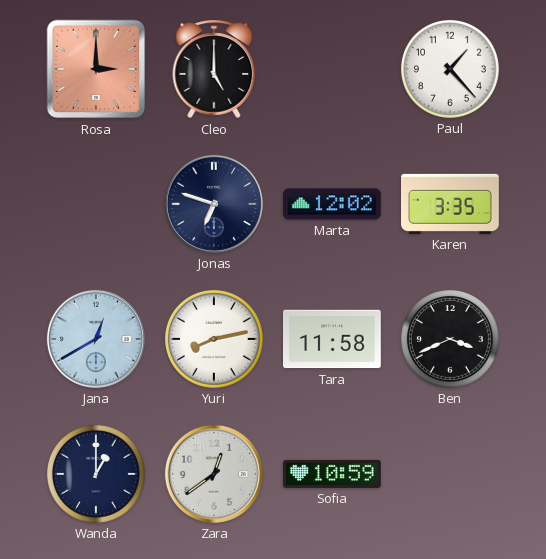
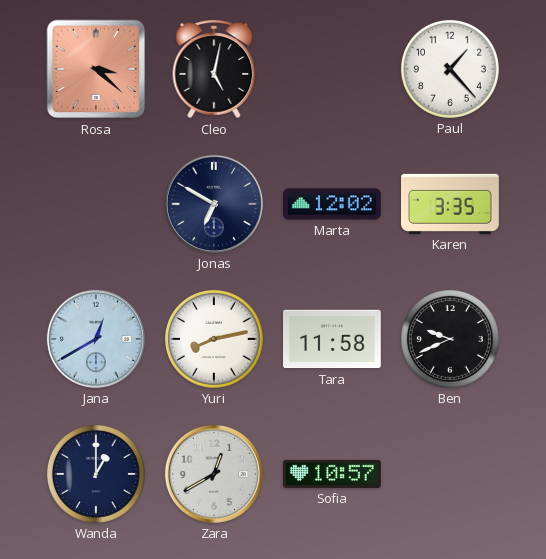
Rosa: 3:00 -> 3:22 (96, 69)
Cleo: 5:00 -> 5:02 (214, 69)
Jonas: 6:48 -> 6:50 (214, 204)
Ben: 3:41 -> 9:41 (450, 339)
Zara: 12:39 -> 12:40 (214, 474)
Sofia: 10:59 -> 10:57 (333, 474)
